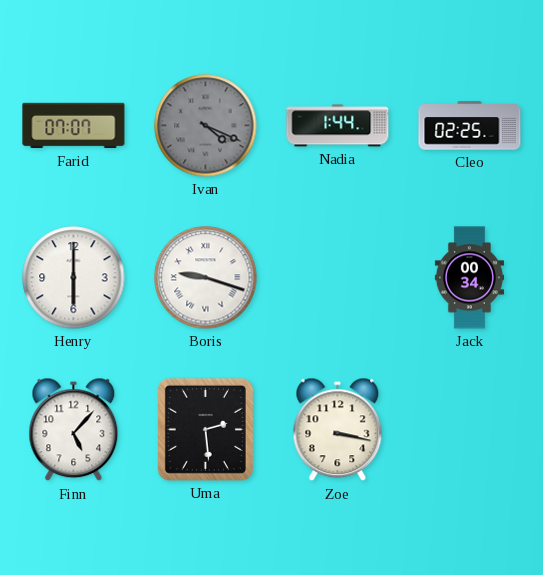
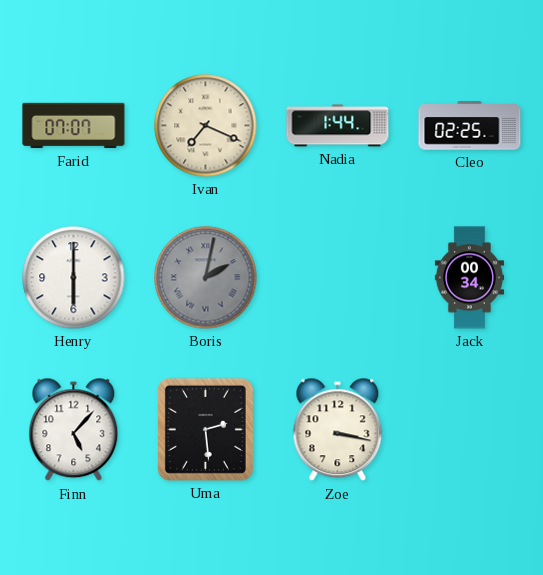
Ivan: 4:19 -> 7:19 (206, 126)
Ivan dial: grey -> cream (206, 126)
Boris: 9:18 -> 2:02 (206, 278)
Boris dial: white -> grey (206, 278)
